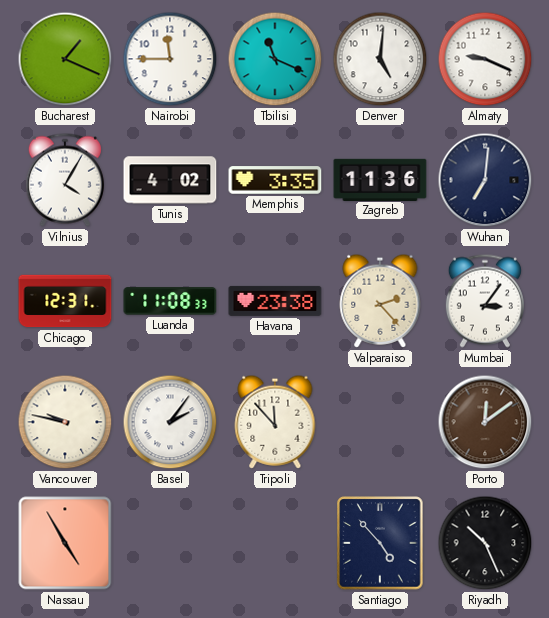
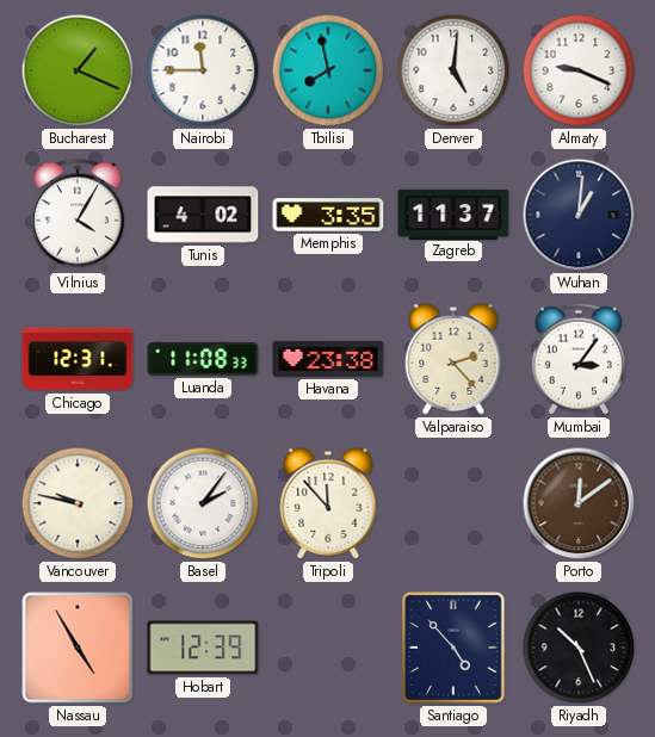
Tbilisi: 11:19 -> 7:58 (328, 70)
Zagreb: 11:36 -> 11:37 (453, 213)
Wuhan: 7:01 -> 1:01 (579, 215)
Hobart: none -> 12:39 (203, 648)
